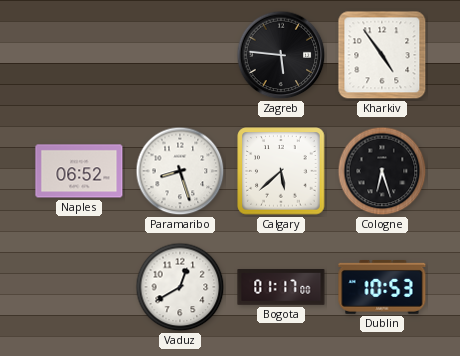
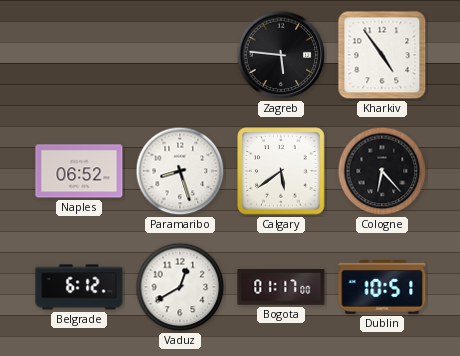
Calgary: 5:38 -> 5:39 (281, 171)
Cologne: 6:27 -> 6:23 (382, 171)
Belgrade: none -> 6:12 (79, 287)
Dublin: 10:53 -> 10:51 (382, 287)
